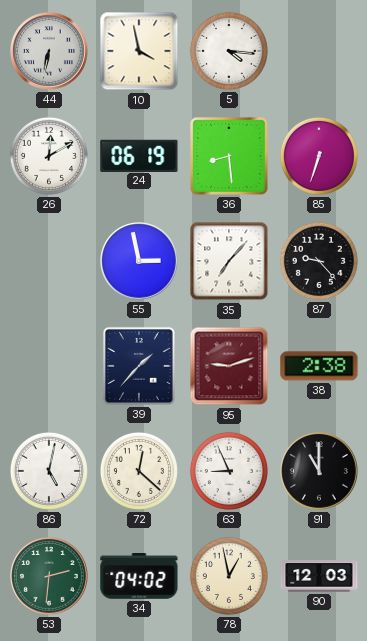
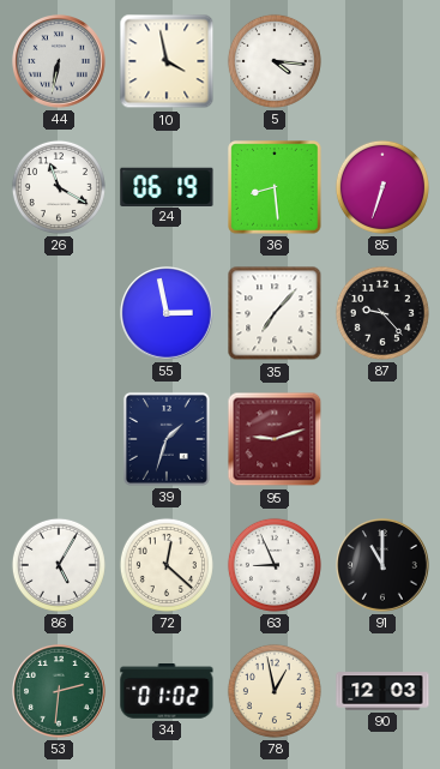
26: 12:10 -> 11:20 (59, 187)
39: 1:37 -> 1:33 (167, 439)
38: 2:38 -> none (319, 366)
86: 5:02 -> 5:05 (59, 565)
34: 04:02 -> 01:02 (167, 691)
